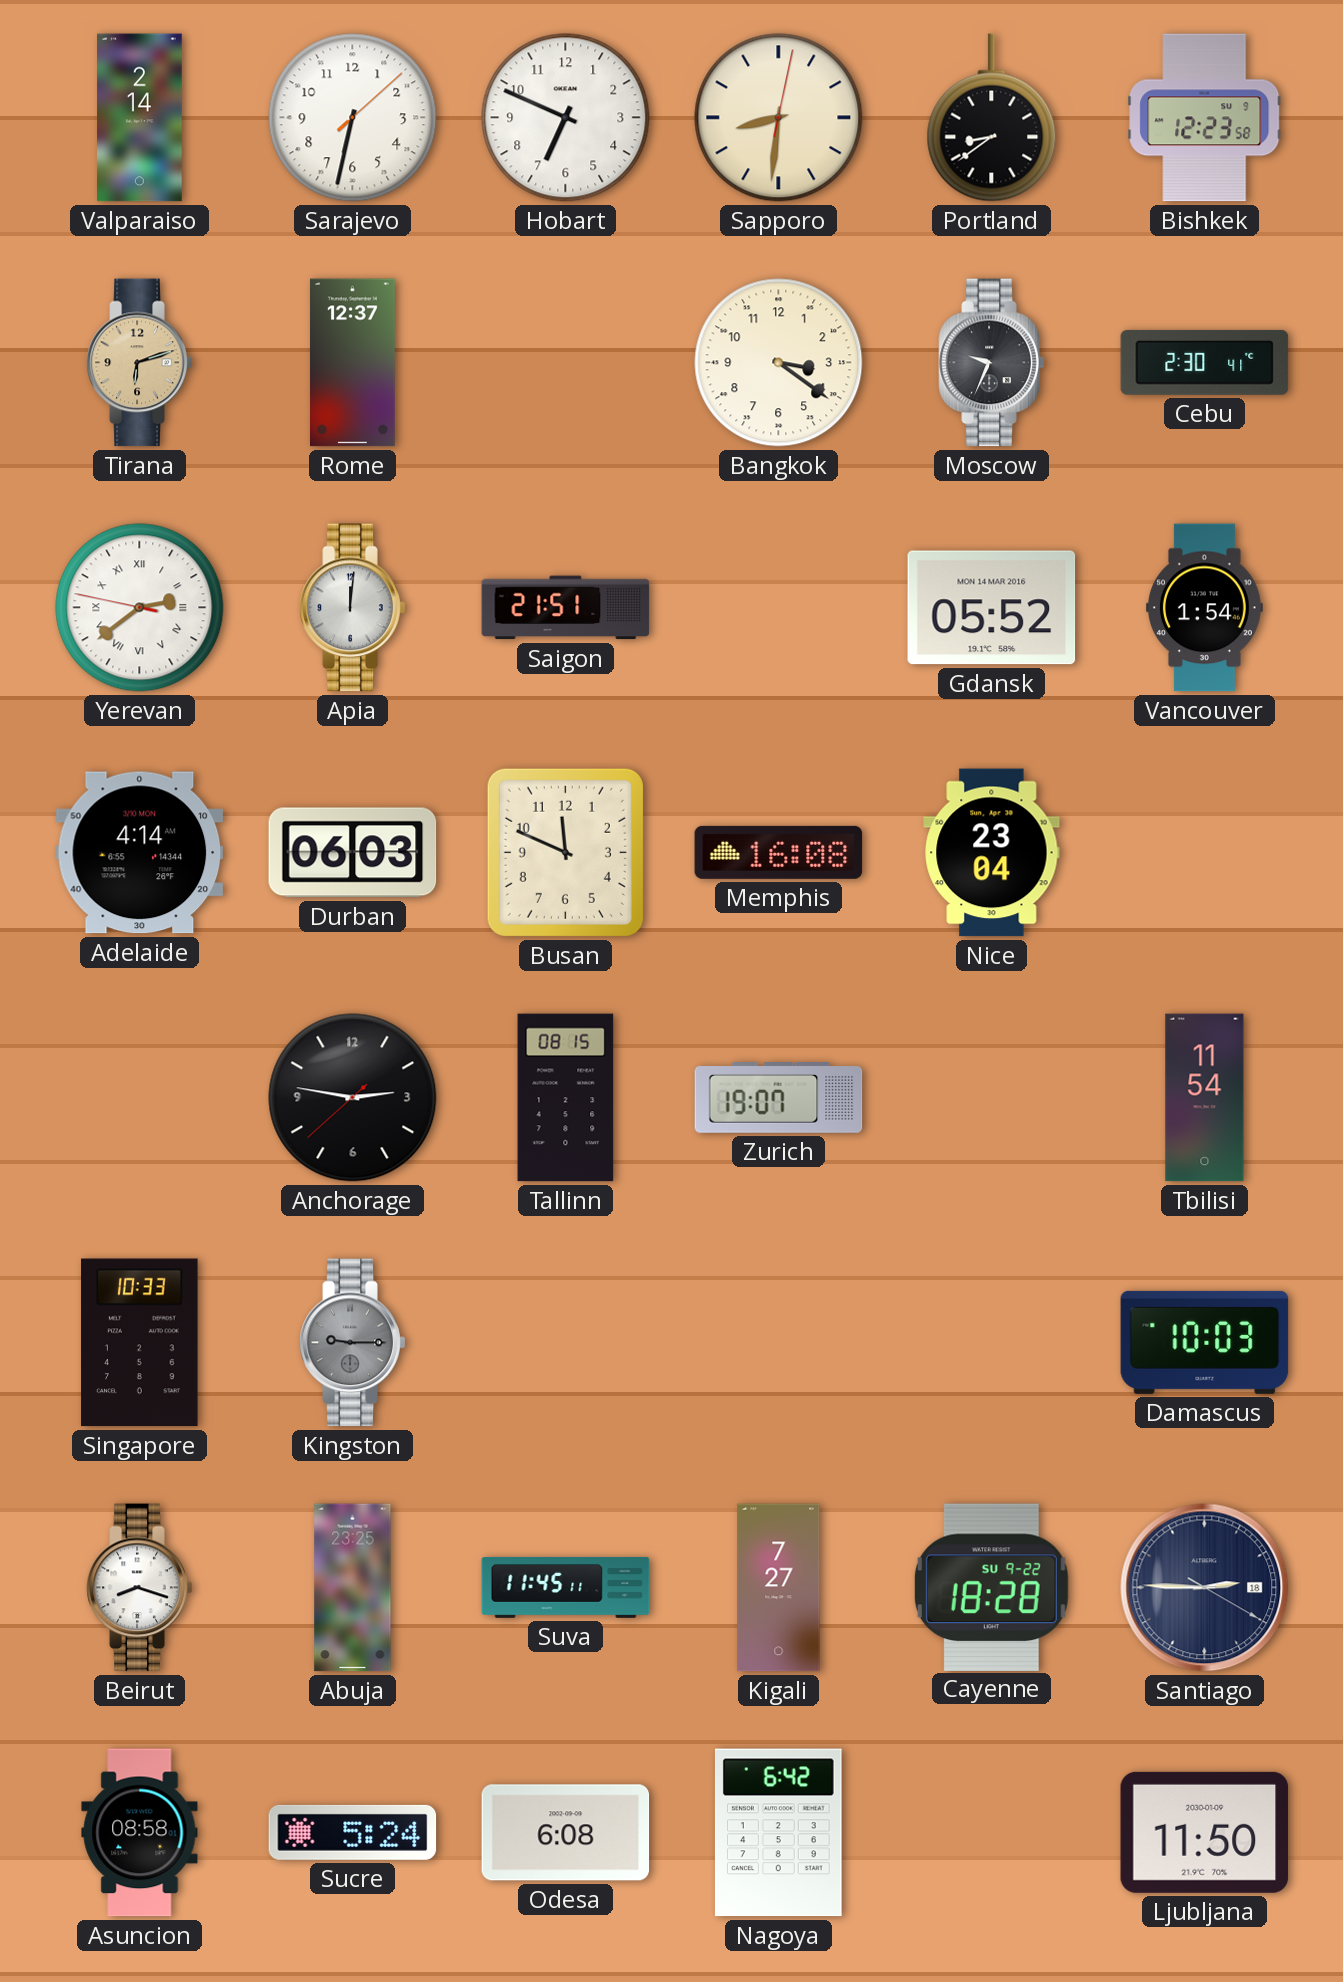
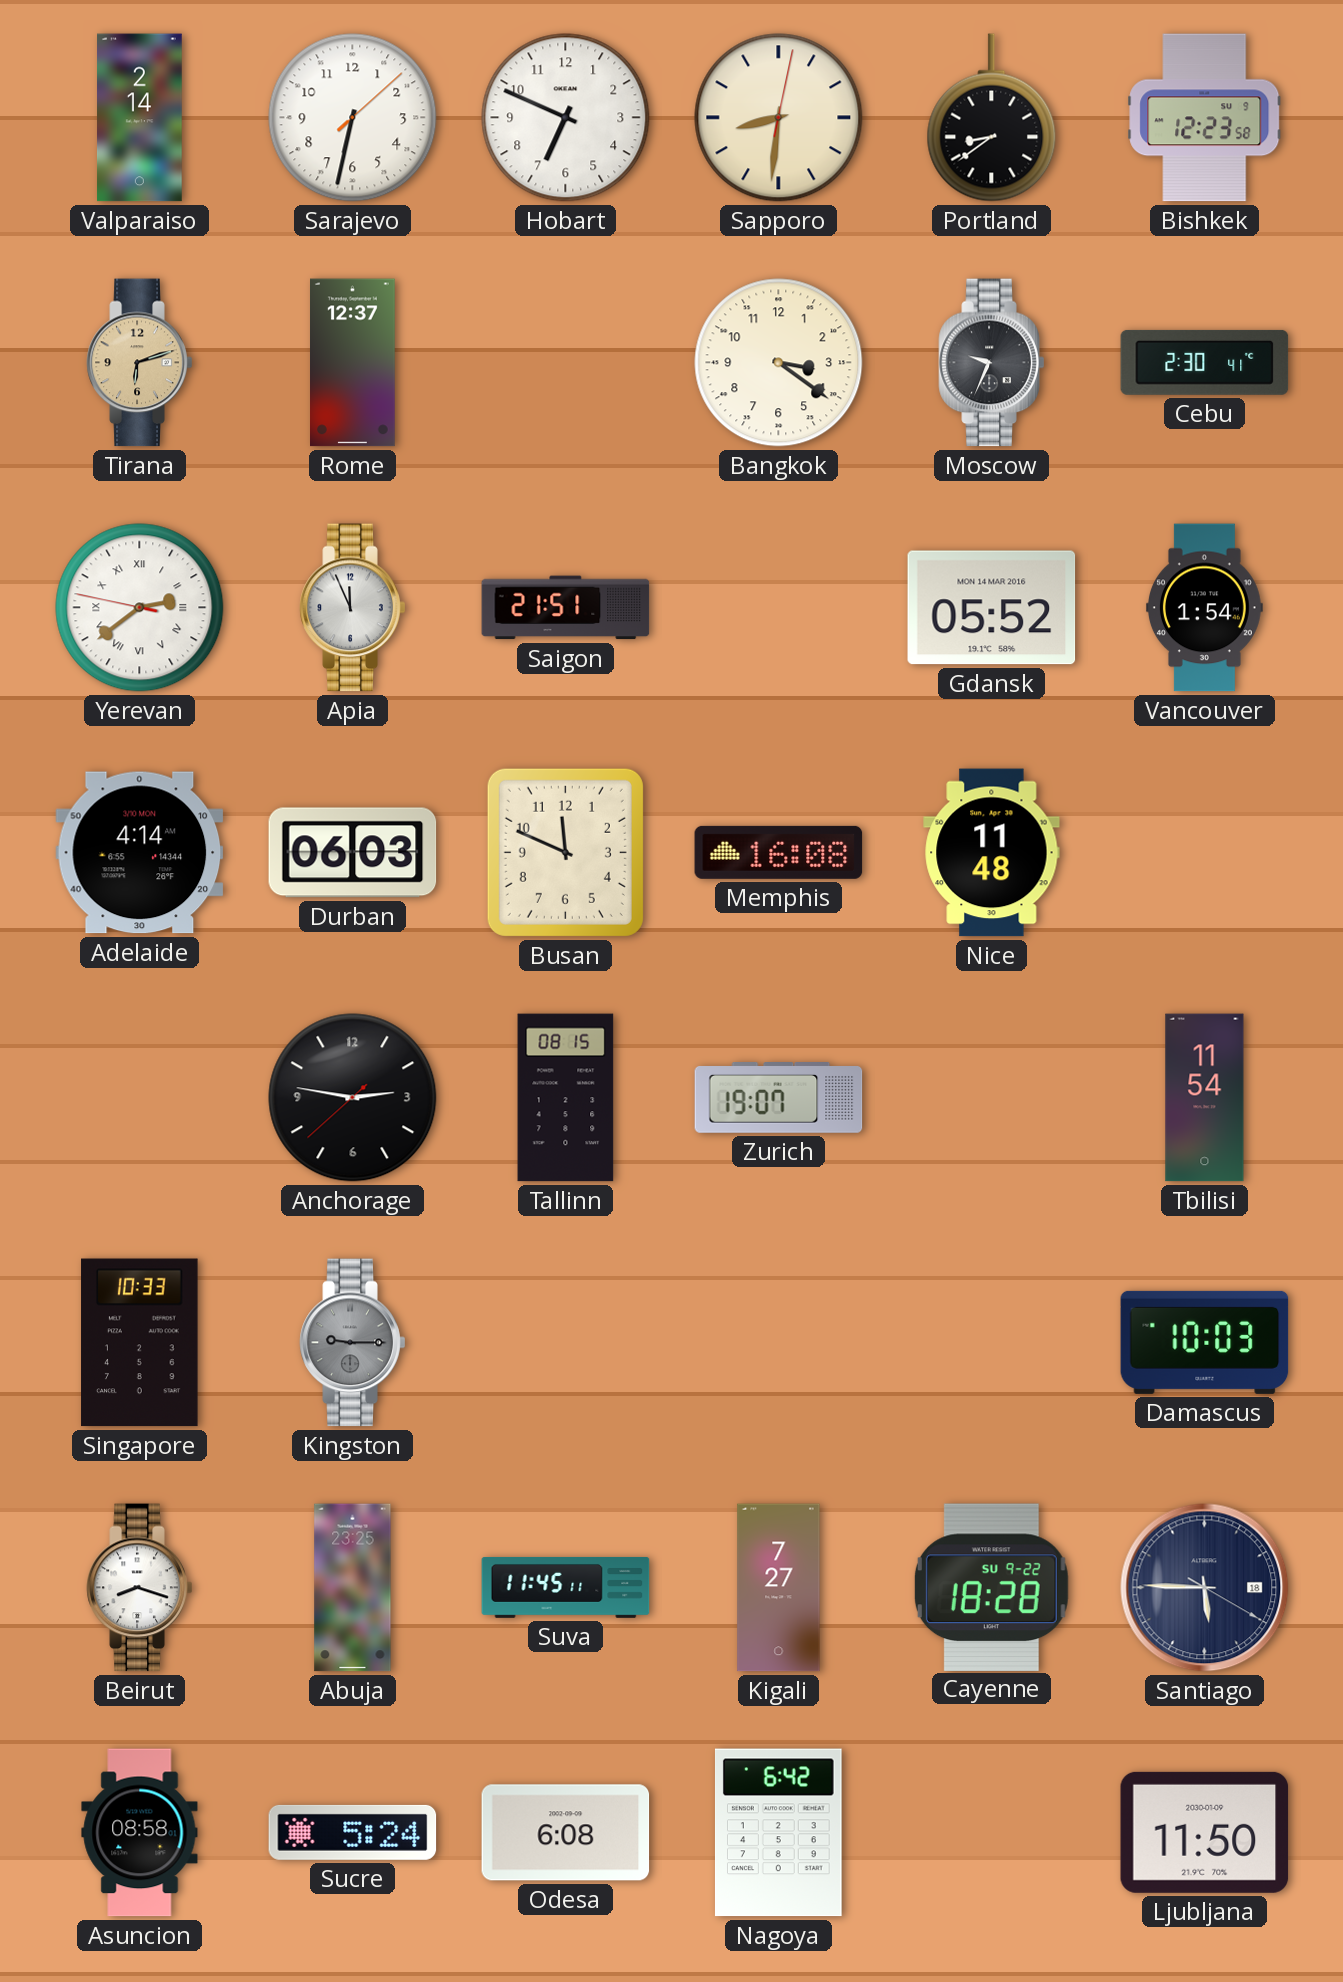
Apia: 12:01 -> 11:56 (353, 608)
Nice: 23:04 -> 11:48 (992, 853)
Santiago: 2:45 -> 5:45 (1205, 1588)
